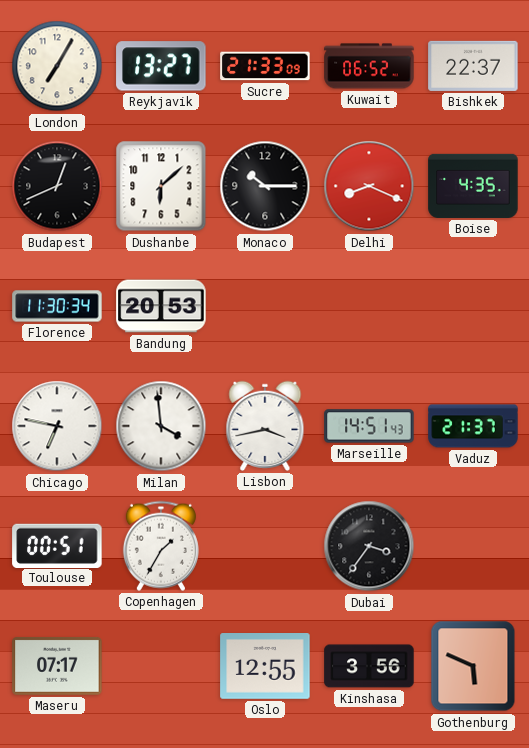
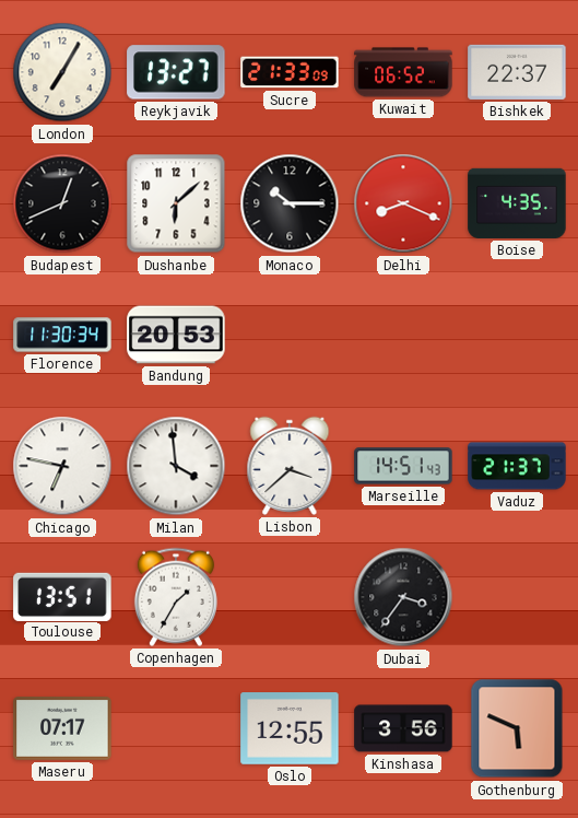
Lisbon: 3:43 -> 3:38 (290, 466)
Toulouse: 00:51 -> 13:51 (62, 596)
